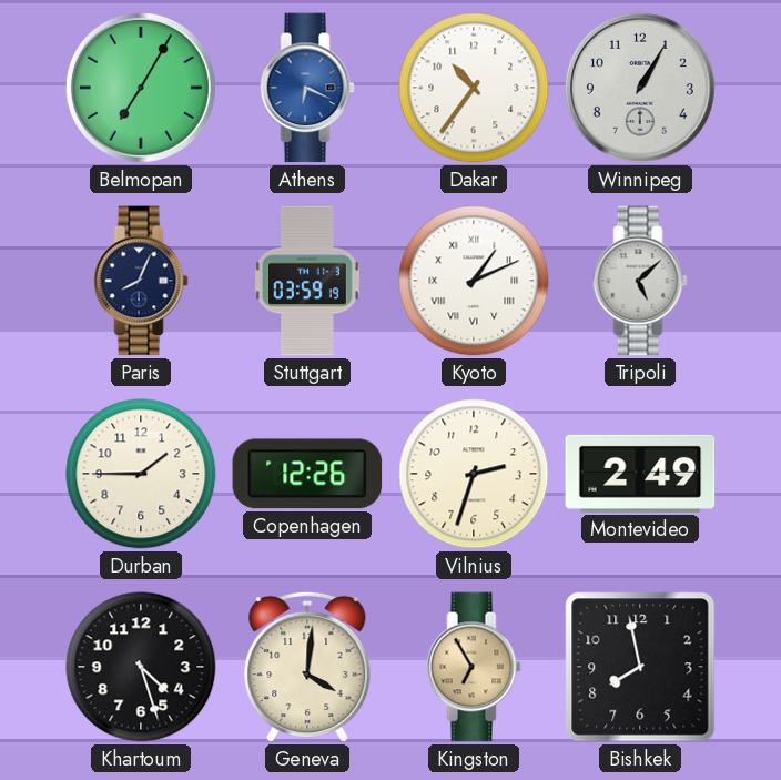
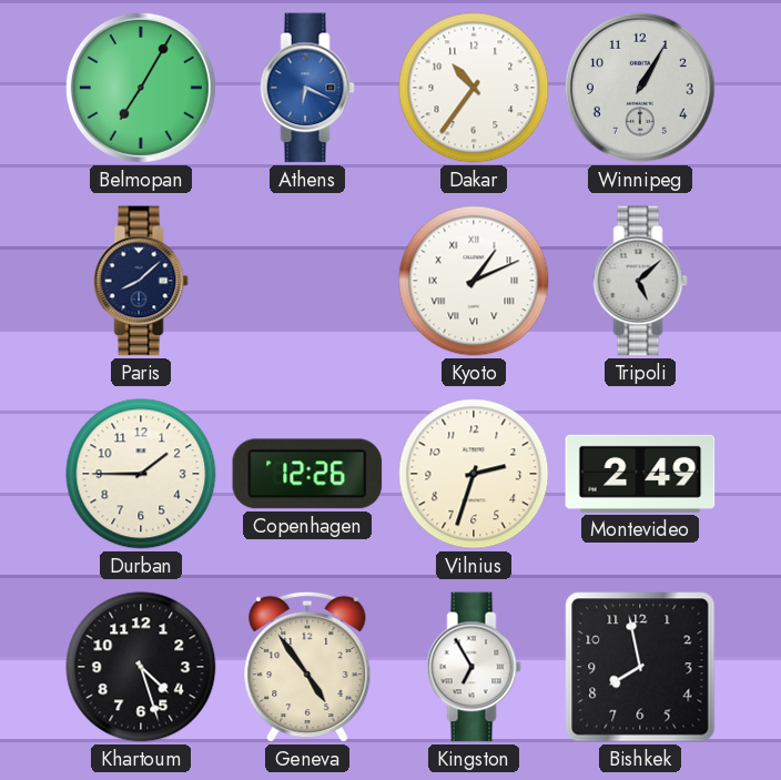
Paris: 8:04 -> 8:08 (141, 281)
Stuttgart: 03:59 -> none (307, 281)
Geneva: 4:01 -> 4:54 (307, 667)
Kingston dial: champagne -> white (474, 667)
